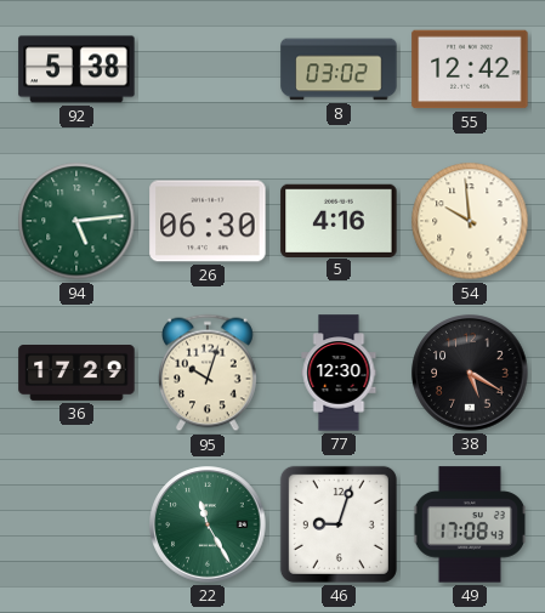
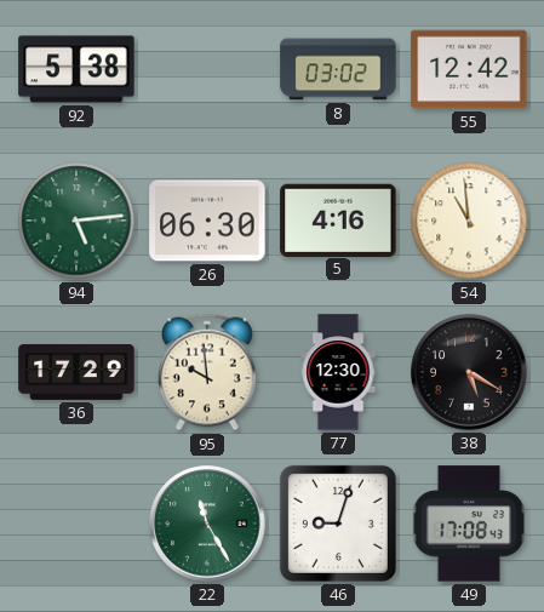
54: 9:59 -> 10:59 (469, 221)
95: 10:03 -> 9:59 (208, 372)
